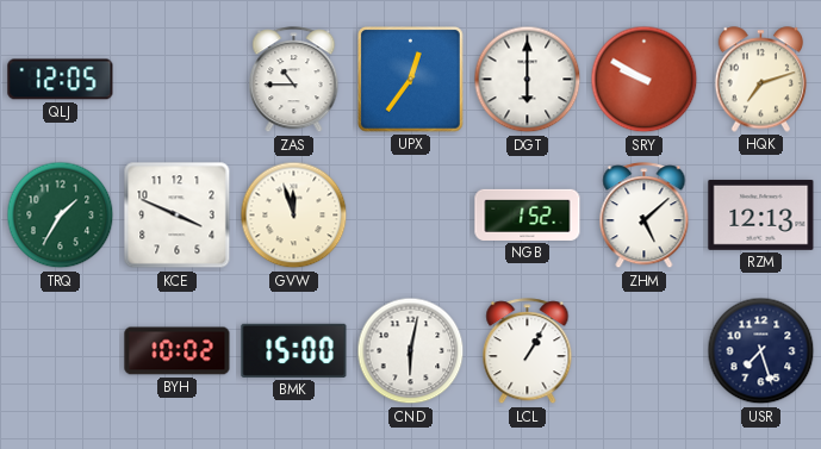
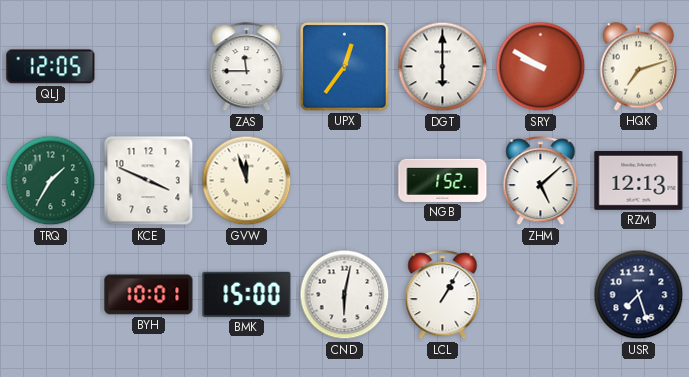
ZAS: 10:45 -> 11:45 (247, 67)
BYH: 10:02 -> 10:01 (149, 295)
